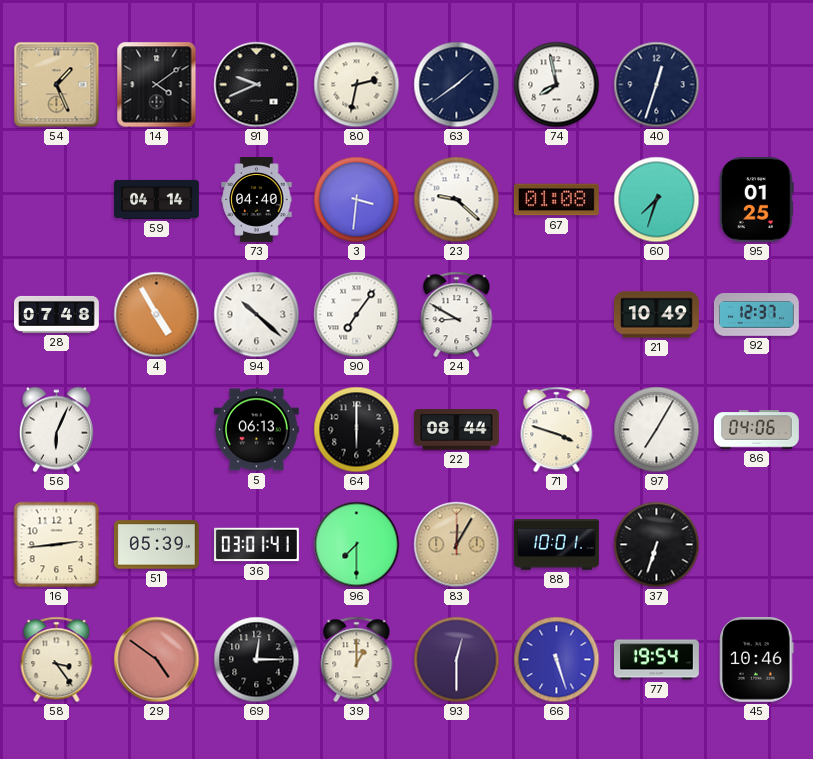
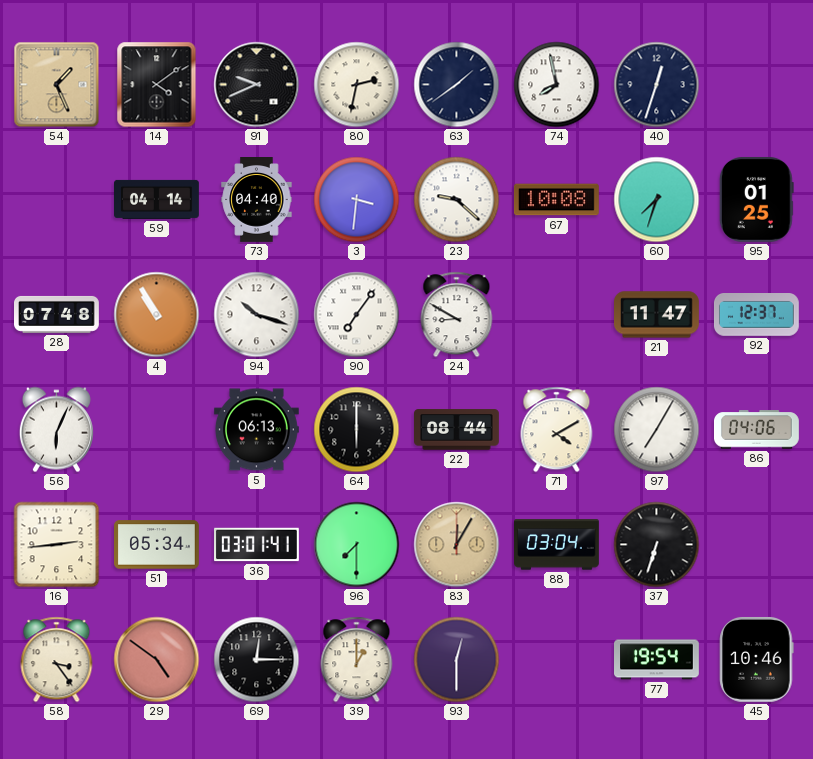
67: 01:08 -> 10:08 (556, 200)
4: 4:55 -> 10:55 (157, 315)
94: 10:22 -> 10:18 (257, 315)
21: 10:49 -> 11:47 (657, 315)
71: 3:48 -> 4:10 (557, 430)
51: 05:39 -> 05:34 (157, 545)
88: 10:01 -> 03:04 (557, 545)
66: 5:27 -> none (557, 660)
